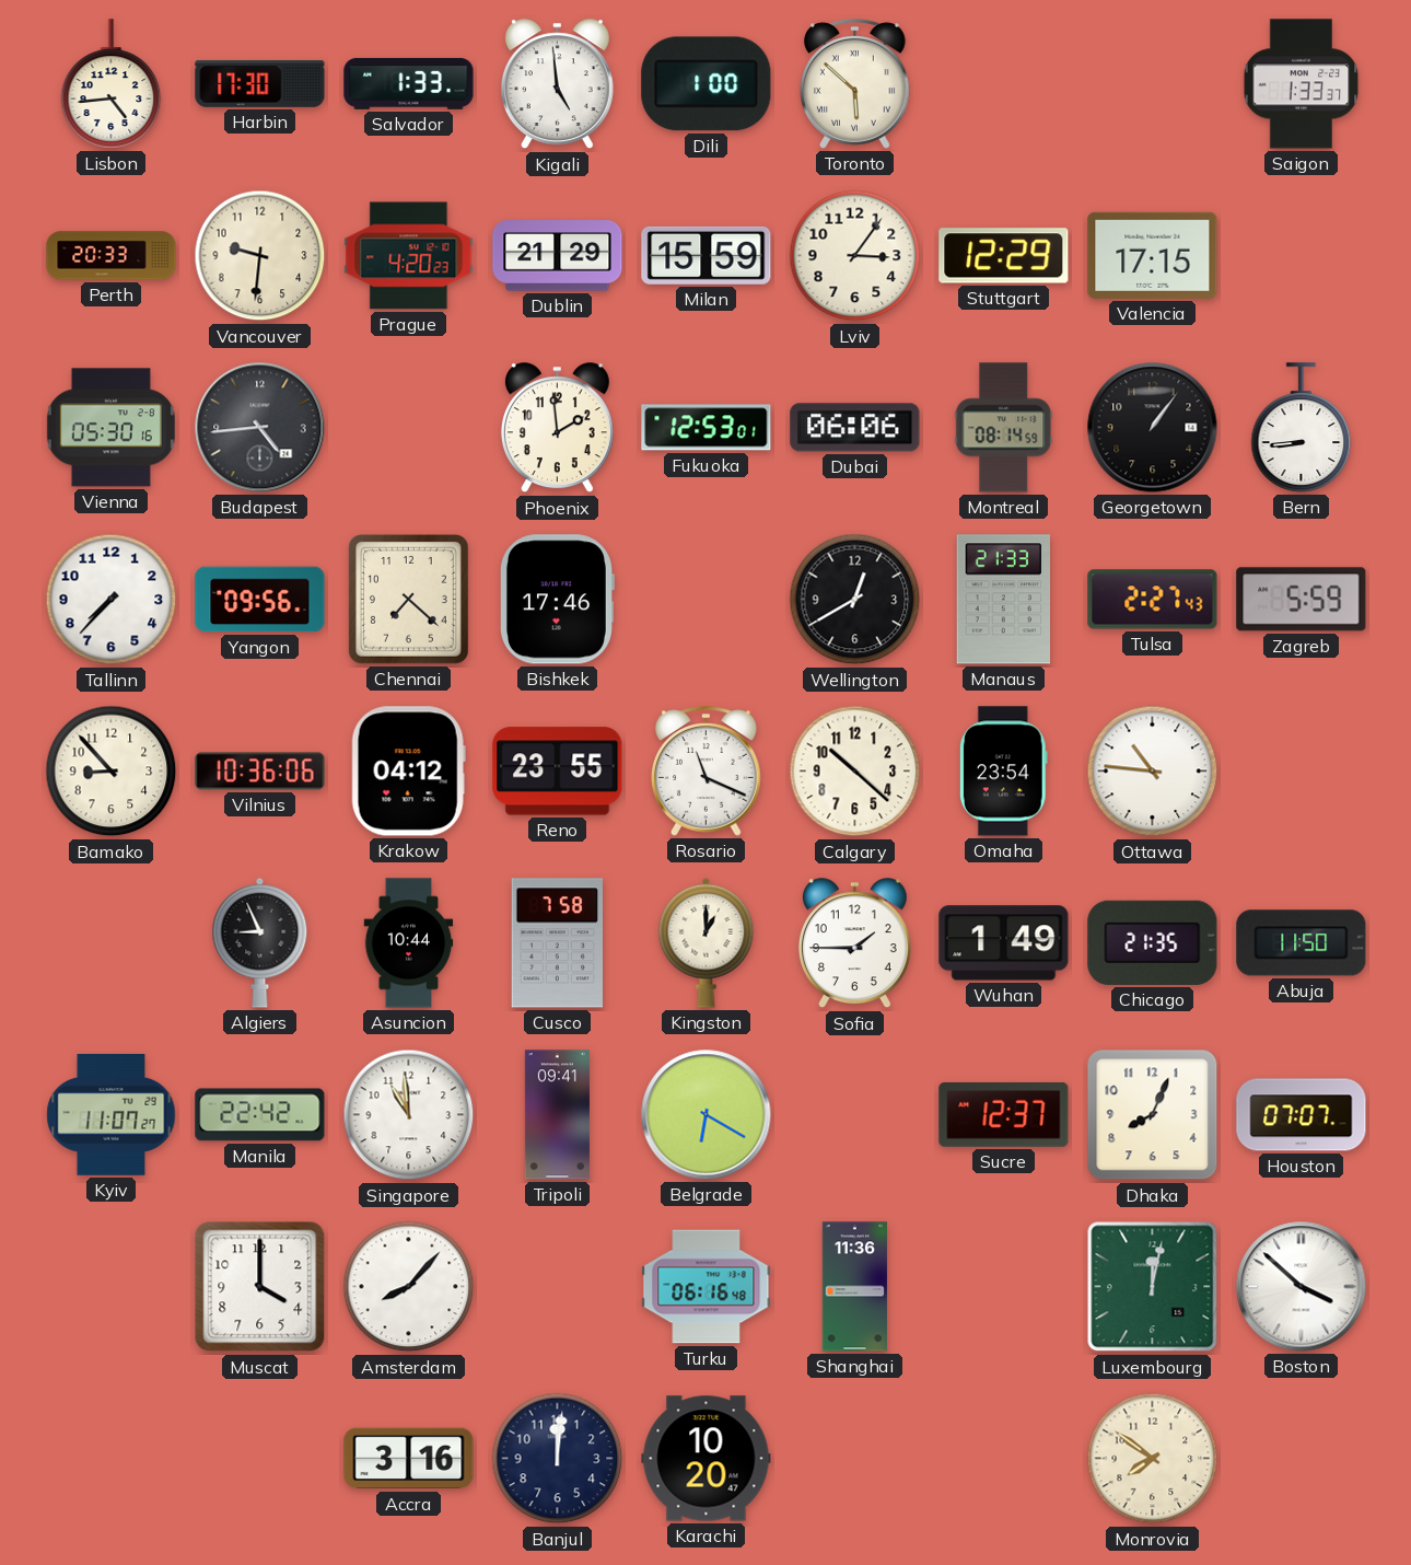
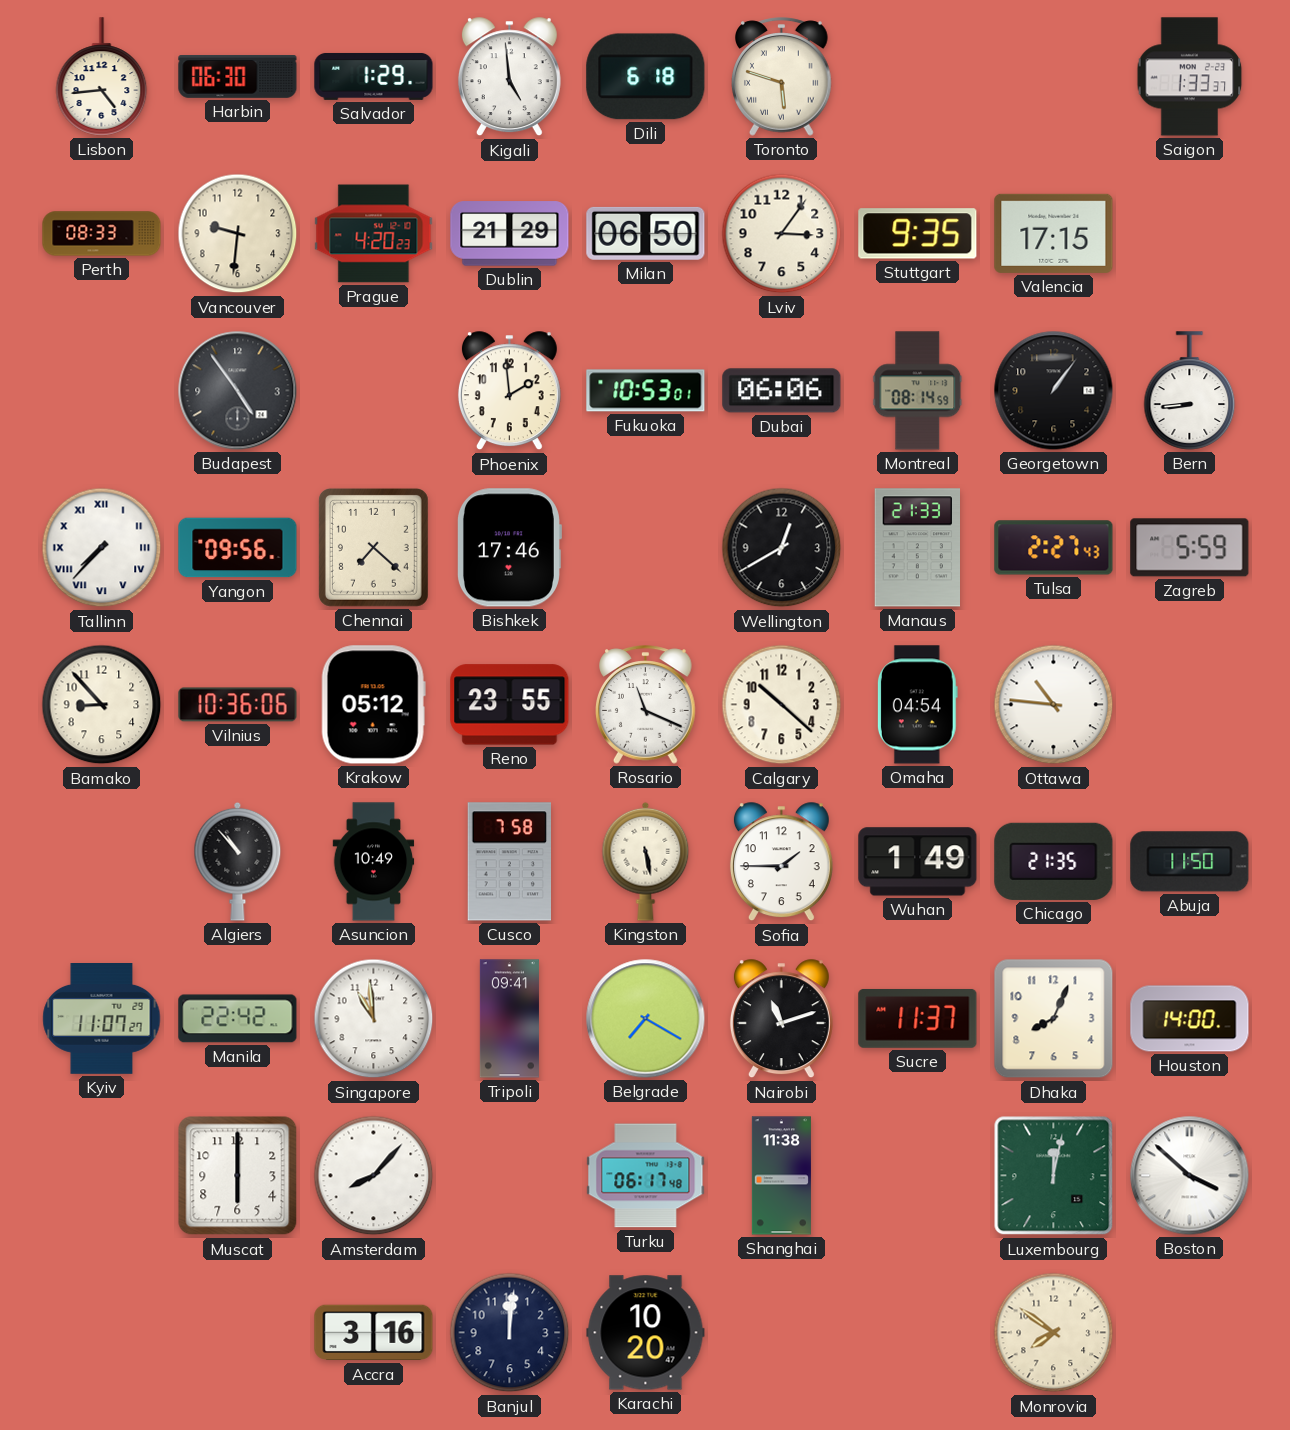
Harbin: 17:30 -> 06:30 (238, 77)
Salvador: 1:33 -> 1:29 (374, 76)
Dili: 1:00 -> 6:18 (646, 77)
Toronto: 5:52 -> 5:48 (782, 77)
Perth: 20:33 -> 08:33 (102, 234)
Milan: 15:59 -> 06:50 (646, 233)
Stuttgart: 12:29 -> 9:35 (918, 234)
Vienna: 05:30 -> none (110, 428)
Budapest: 4:44 -> 4:54 (238, 391)
Fukuoka: 12:53 -> 10:53 (646, 391)
Tallinn numerals: Arabic -> Roman (102, 548)
Krakow: 04:12 -> 05:12 (373, 705)
Omaha: 23:54 -> 04:54 (917, 705)
Algiers: 8:56 -> 10:53 (238, 861)
Asuncion: 10:44 -> 10:49 (374, 862)
Kingston: 1:00 -> 5:28 (646, 861)
Belgrade: 6:20 -> 7:20 (646, 1019)
Nairobi: none -> 11:12 (781, 1019)
Sucre: 12:37 -> 11:37 (918, 1018)
Houston: 07:07 -> 14:00 (1190, 1019)
Muscat: 4:00 -> 6:00 (238, 1176)
Turku: 06:16 -> 06:17 (646, 1176)
Shanghai: 11:36 -> 11:38 (781, 1176)
